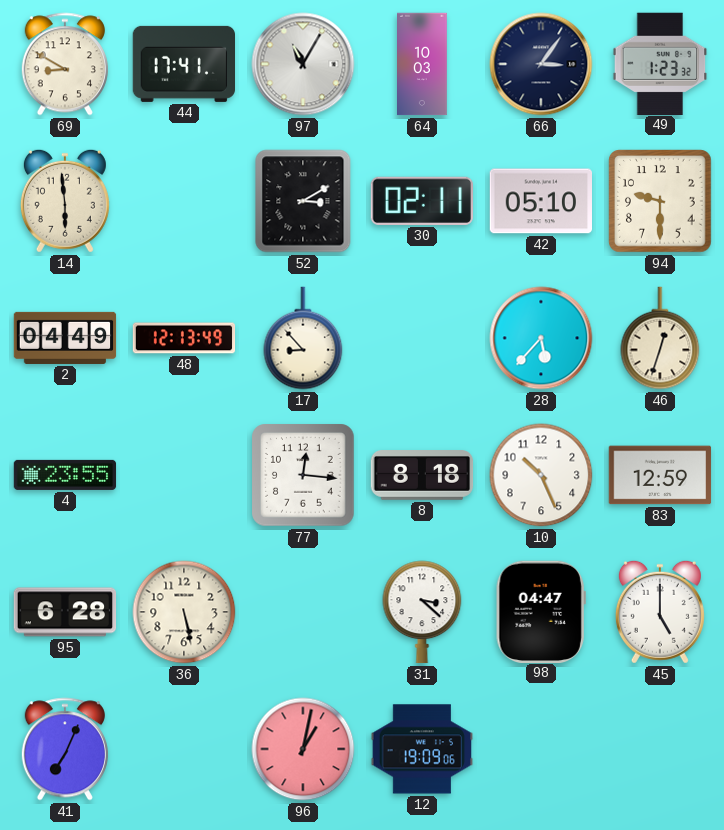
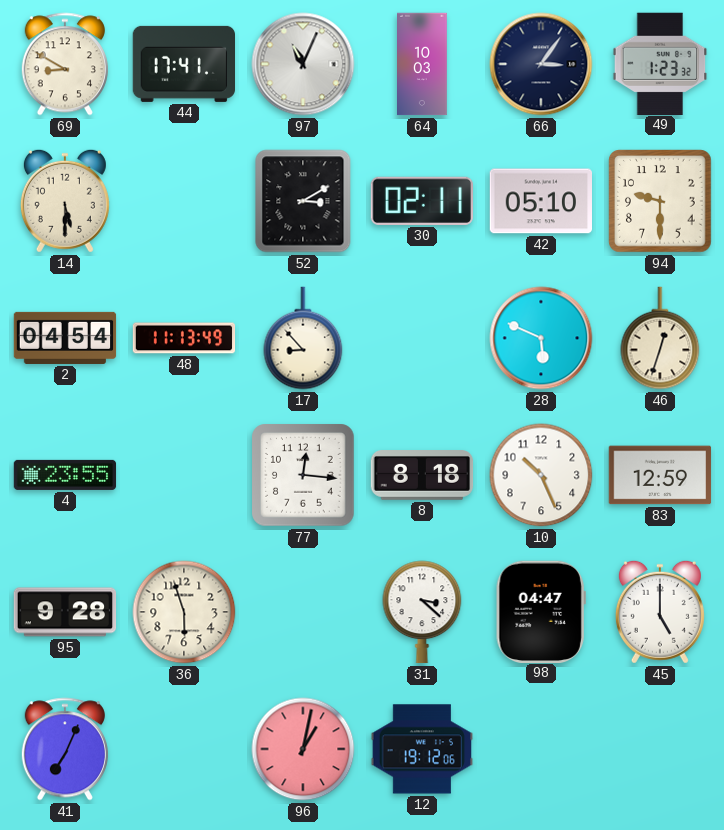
97: 11:05 -> 11:04 (303, 64)
14: 5:59 -> 5:30 (65, 201)
2: 04:49 -> 04:54 (65, 338)
48: 12:13 -> 11:13 (184, 338)
28: 5:37 -> 5:49 (541, 338)
95: 6:28 -> 9:28 (65, 612)
36: 5:28 -> 5:57 (184, 612)
12: 19:09 -> 19:12 (422, 749)
